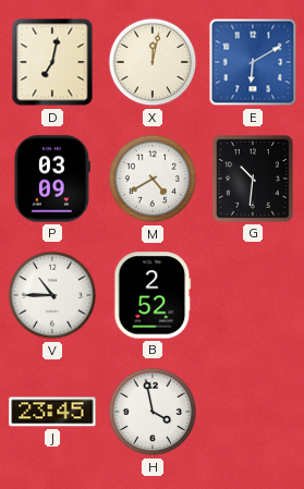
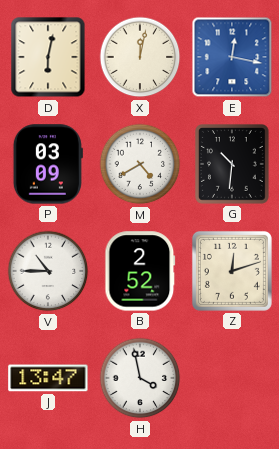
D: 7:02 -> 6:02 (48, 57)
E: 6:10 -> 12:17 (232, 57)
Z: none -> 12:12 (232, 271)
J: 23:45 -> 13:47 (48, 378)
